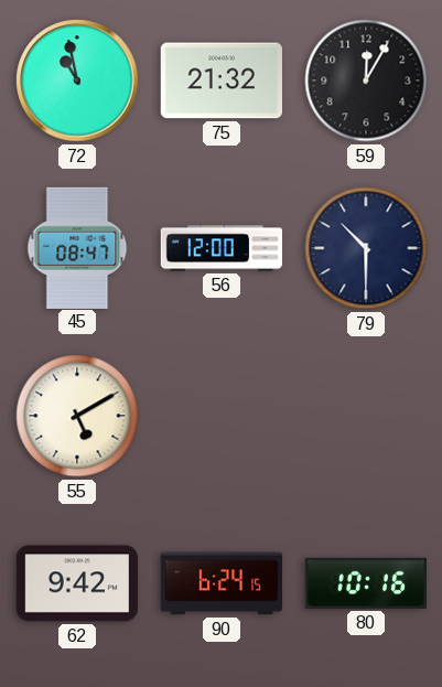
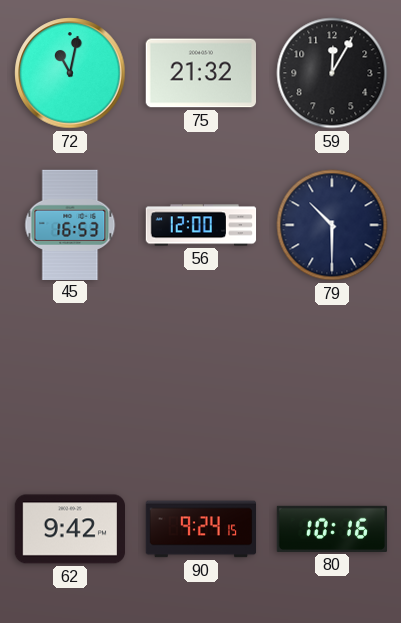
72: 10:58 -> 11:02 (70, 73)
45: 08:47 -> 16:53 (70, 224)
55: 5:10 -> none (77, 416)
90: 6:24 -> 9:24 (201, 529)
